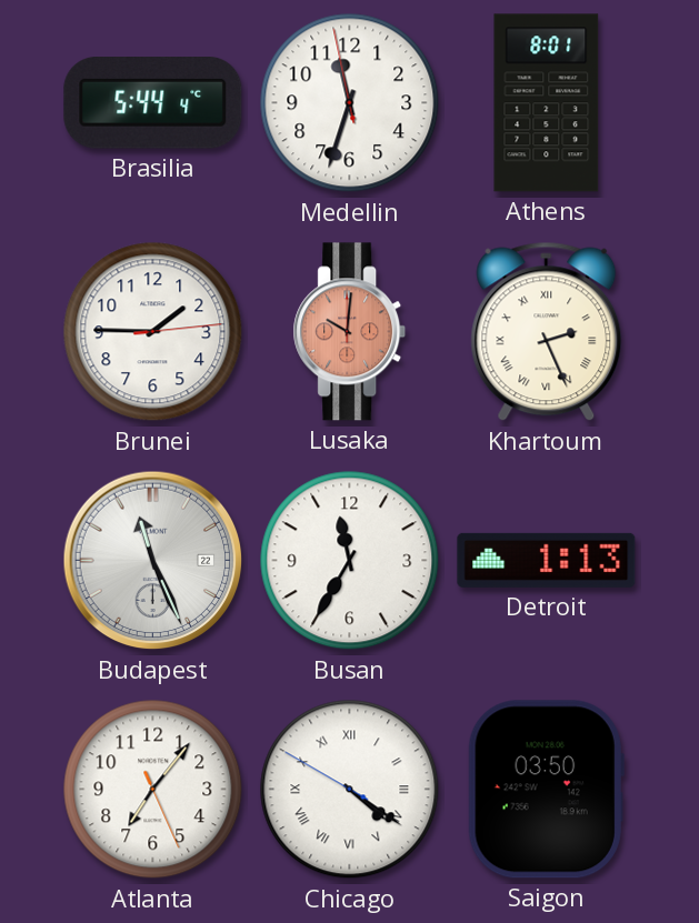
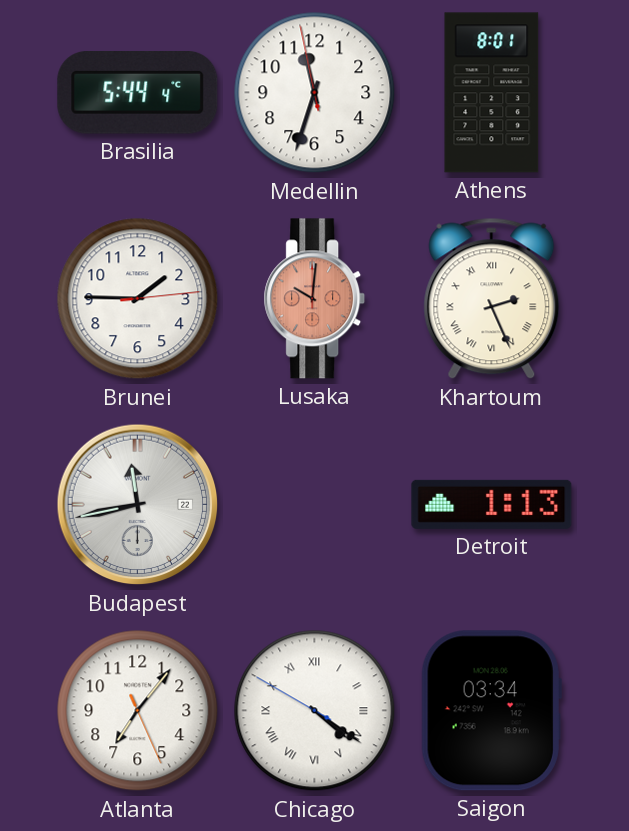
Budapest: 11:26 -> 11:43 (138, 505)
Busan: 11:35 -> none (350, 561)
Saigon: 03:50 -> 03:34 (491, 711)
